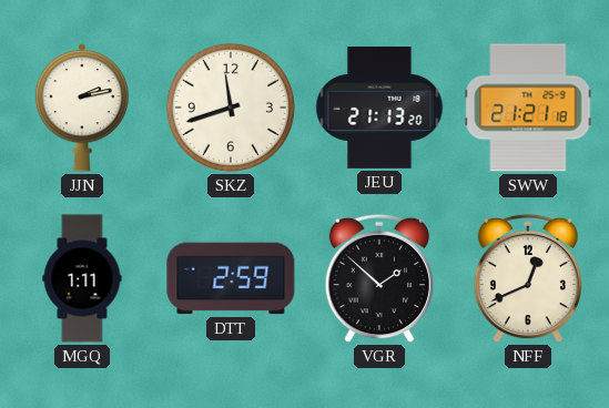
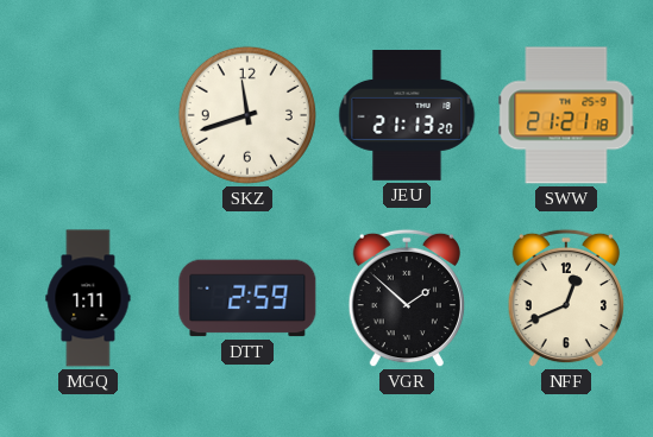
JJN: 2:13 -> none (81, 108)
